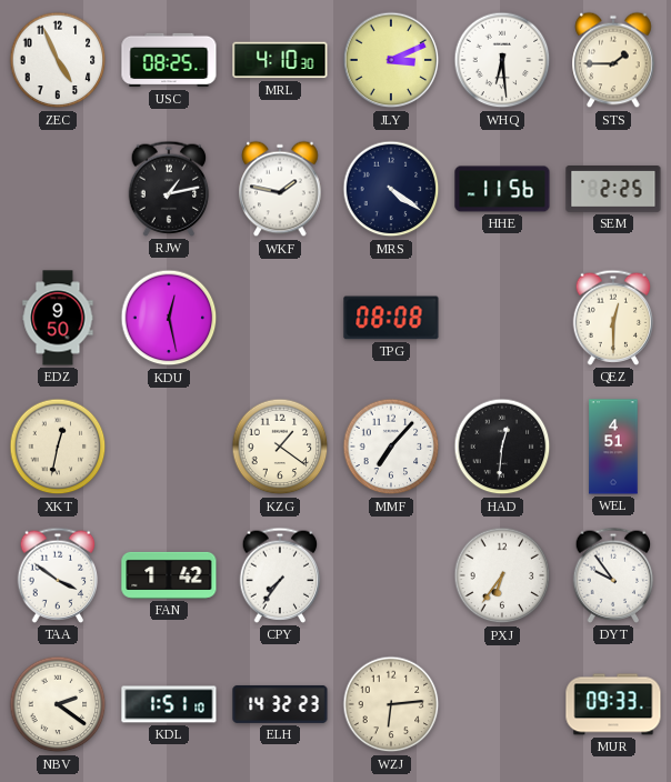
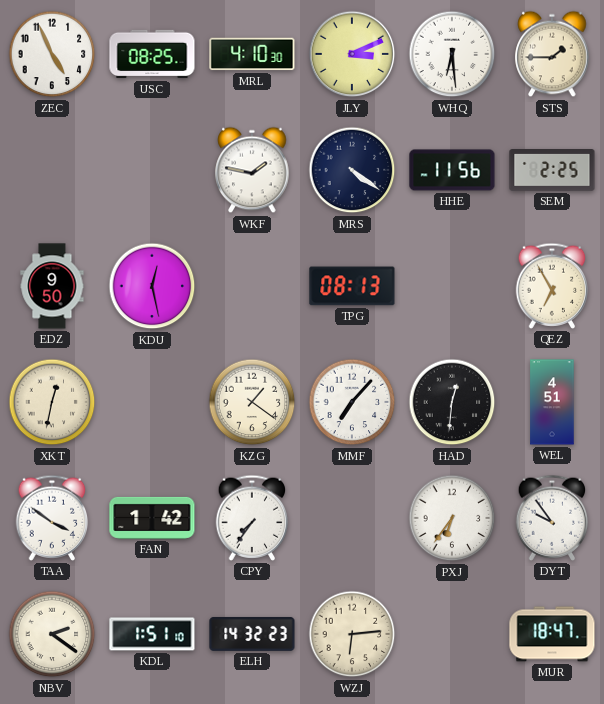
RJW: 1:13 -> none (169, 189)
TPG: 08:08 -> 08:13 (352, 286)
QEZ: 12:30 -> 6:55 (552, 286)
MUR: 09:33 -> 18:47 (552, 634)
